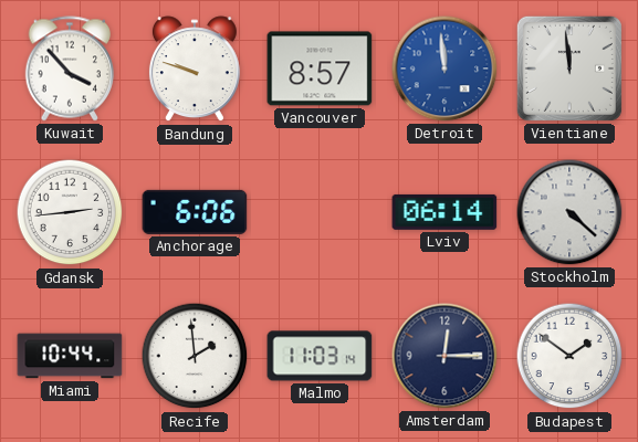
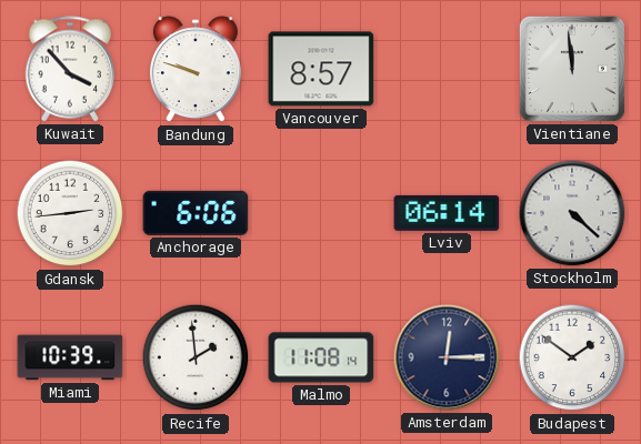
Detroit: 11:59 -> none (444, 69)
Miami: 10:44 -> 10:39 (70, 357)
Malmo: 11:03 -> 11:08 (321, 357)
